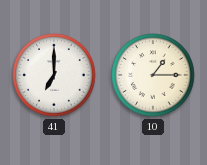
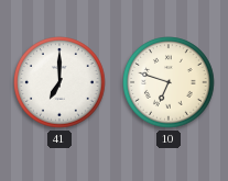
10: 1:15 -> 6:48 (169, 82)
